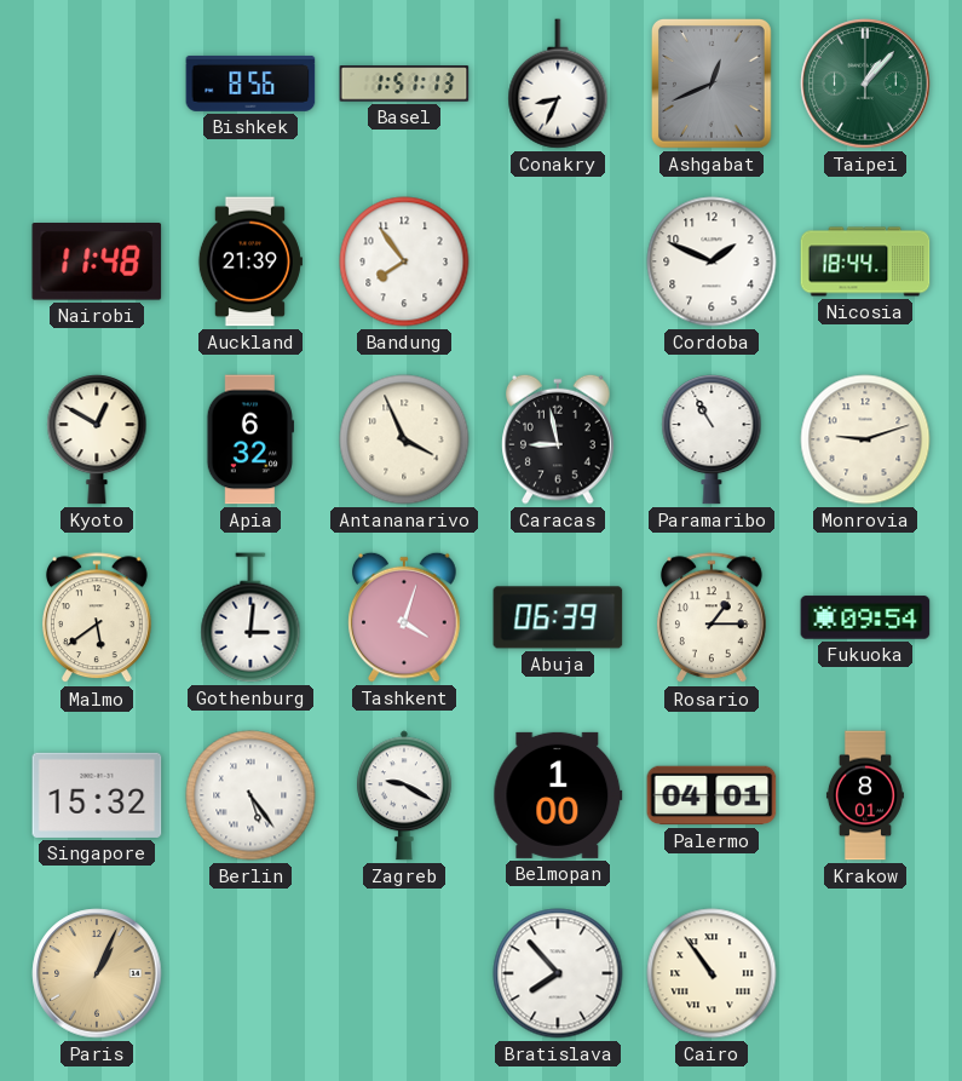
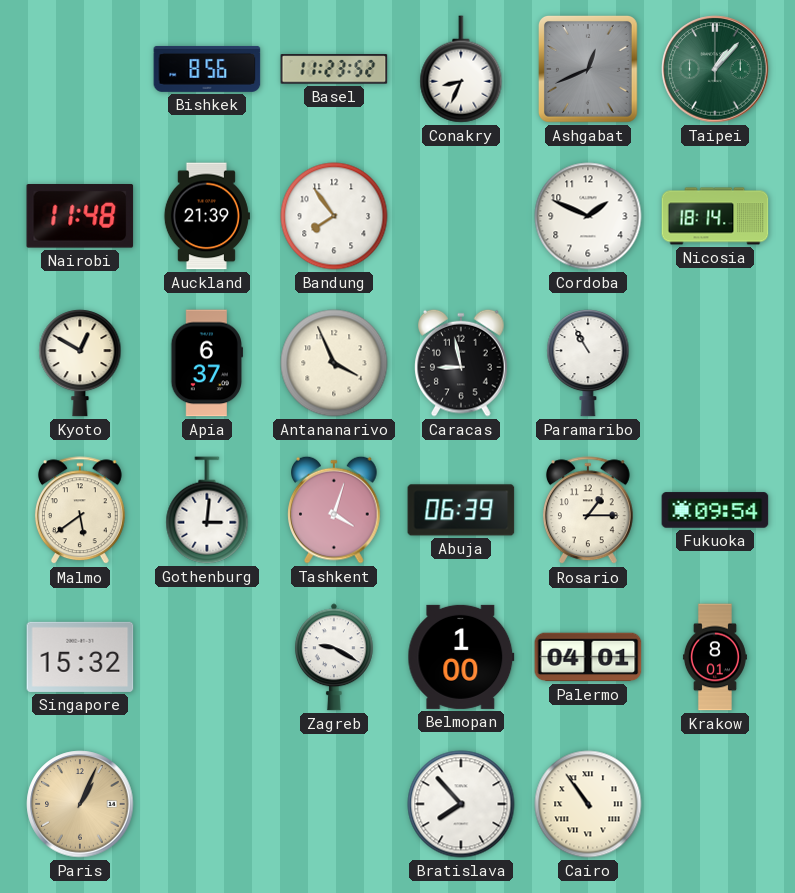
Basel: 1:51 -> 11:23 (334, 69)
Nicosia: 18:44 -> 18:14 (715, 216)
Apia: 6:32 -> 6:37 (206, 363)
Monrovia: 9:12 -> none (865, 439)
Berlin: 5:24 -> none (250, 795)
